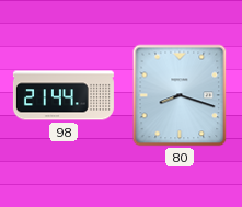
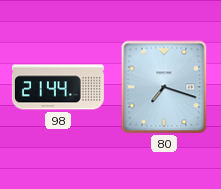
80: 8:18 -> 7:18 (164, 87)
